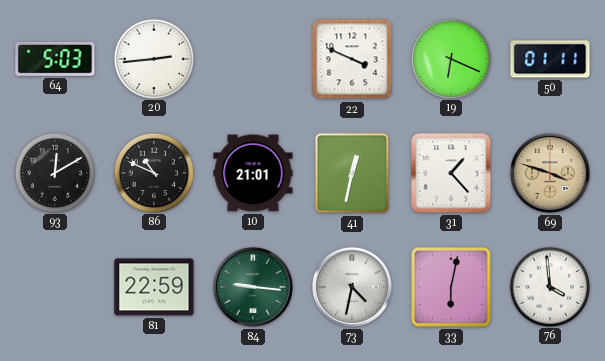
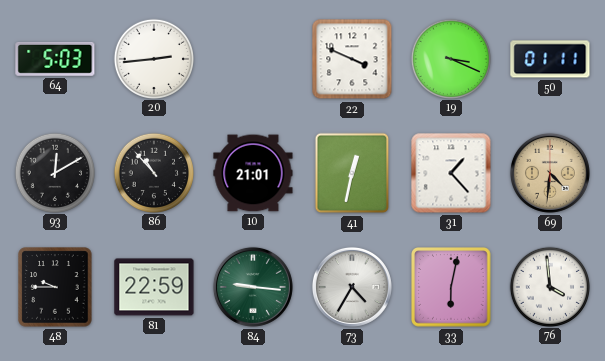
19: 6:19 -> 3:19 (450, 58)
86: 10:49 -> 10:53 (153, 172)
69: 3:48 -> 4:31 (550, 173)
48: none -> 9:45 (55, 287)
73: 4:32 -> 4:35 (352, 287)
